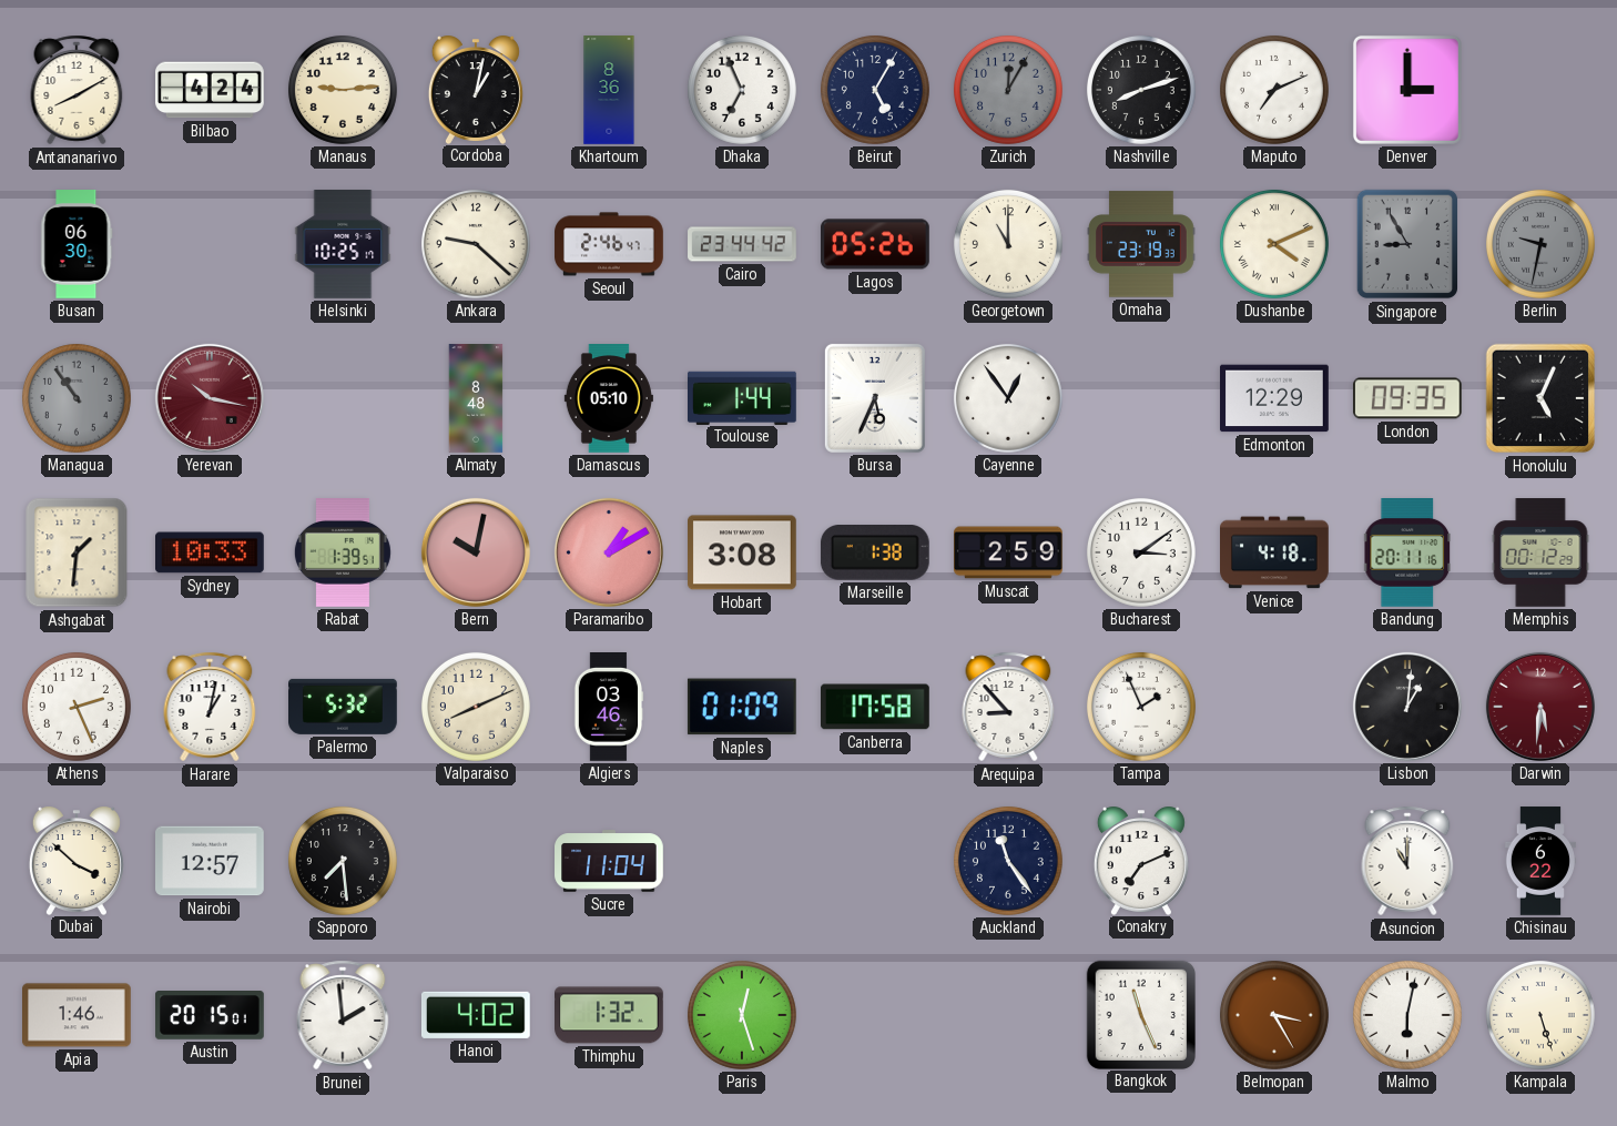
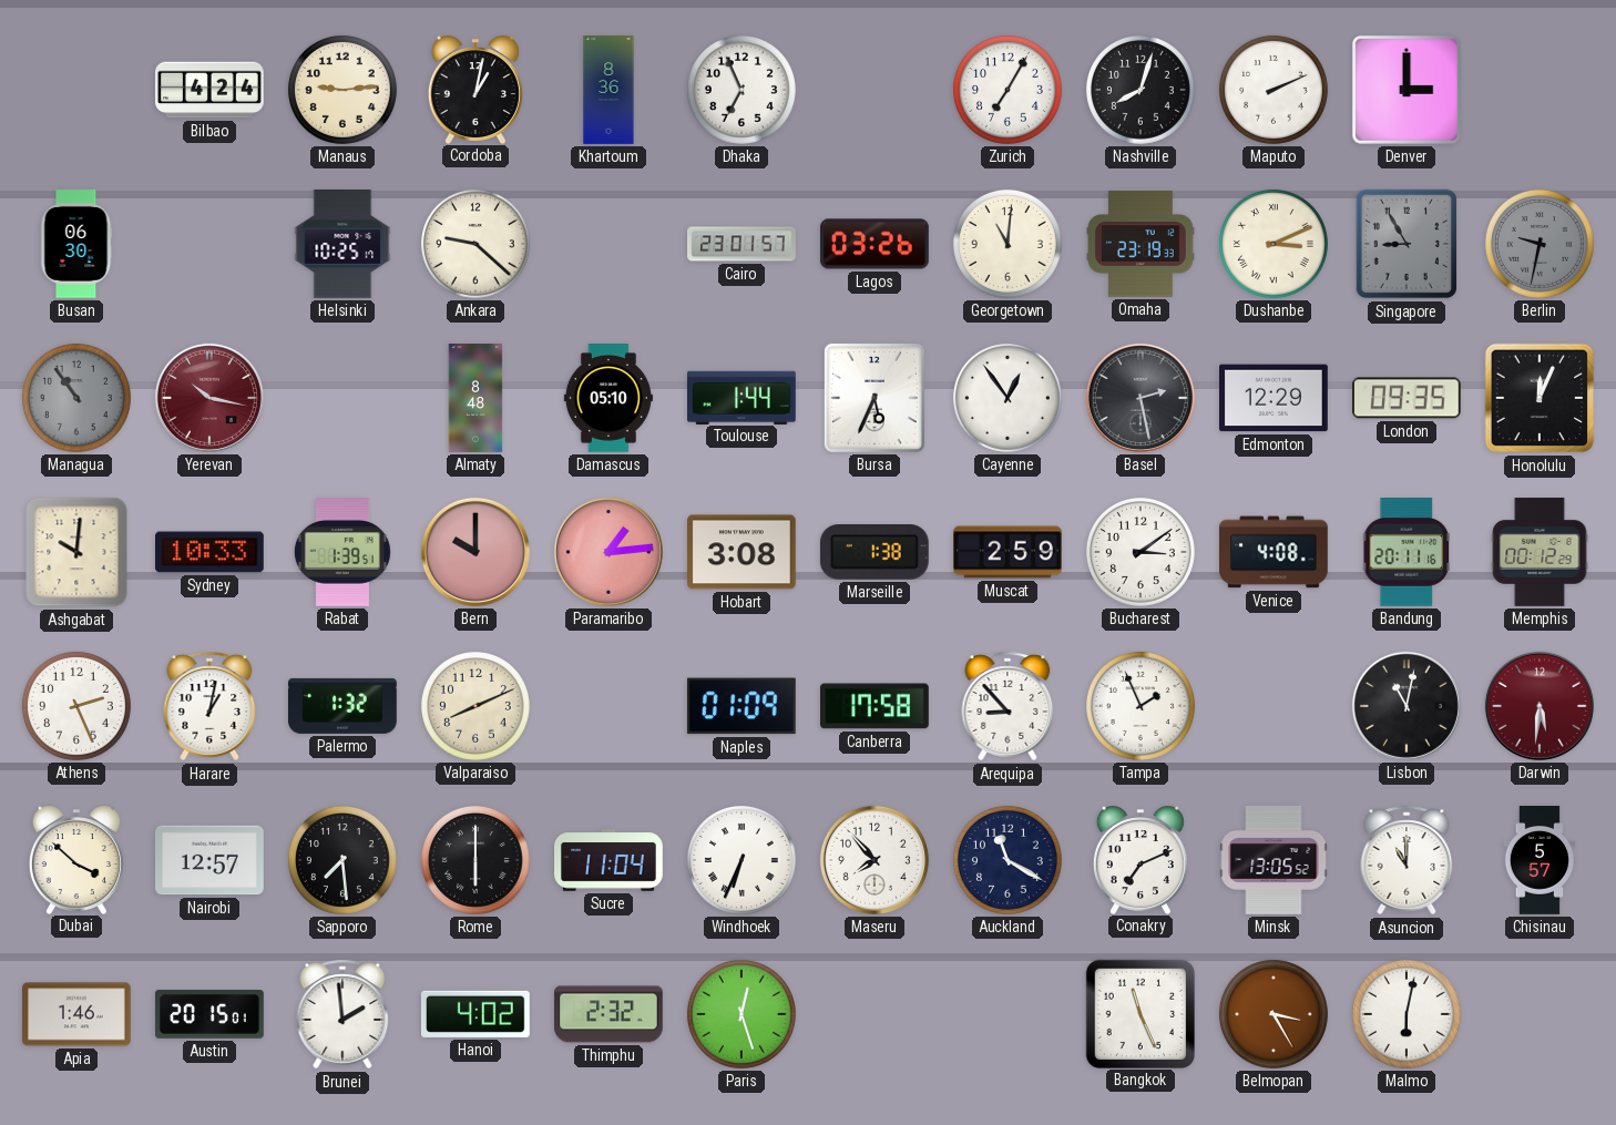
Antananarivo: 8:10 -> none (77, 90)
Beirut: 5:05 -> none (875, 90)
Zurich: 12:05 -> 7:05 (1008, 90)
Zurich dial: grey -> white (1008, 90)
Nashville: 8:12 -> 8:03 (1141, 90)
Maputo: 7:11 -> 2:11 (1274, 90)
Seoul: 2:46 -> none (609, 244)
Cairo: 23:44 -> 23:01 (741, 244)
Lagos: 05:26 -> 03:26 (876, 244)
Georgetown: 11:00 -> 11:01 (1008, 244)
Dushanbe: 4:11 -> 3:11 (1274, 244)
Basel: none -> 2:28 (1141, 398)
Honolulu: 5:04 -> 12:04 (1540, 398)
Ashgabat: 1:31 -> 10:01 (76, 552)
Bern: 10:02 -> 10:00 (475, 552)
Paramaribo: 1:10 -> 1:14 (608, 552)
Venice: 4:18 -> 4:08 (1275, 552)
Palermo: 5:32 -> 1:32 (344, 706)
Algiers: 03:46 -> none (609, 707)
Lisbon: 1:01 -> 11:02 (1407, 706)
Rome: none -> 6:00 (475, 860)
Windhoek: none -> 6:34 (741, 860)
Maseru: none -> 7:53 (875, 860)
Auckland: 11:24 -> 11:20 (1008, 860)
Minsk: none -> 13:05 (1274, 861)
Chisinau: 6:22 -> 5:57 (1538, 860)
Thimphu: 1:32 -> 2:32 (610, 1014)
Kampala: 5:27 -> none (1540, 1015)
